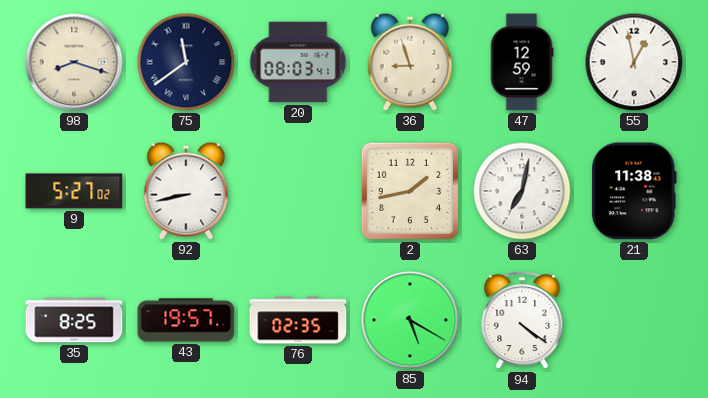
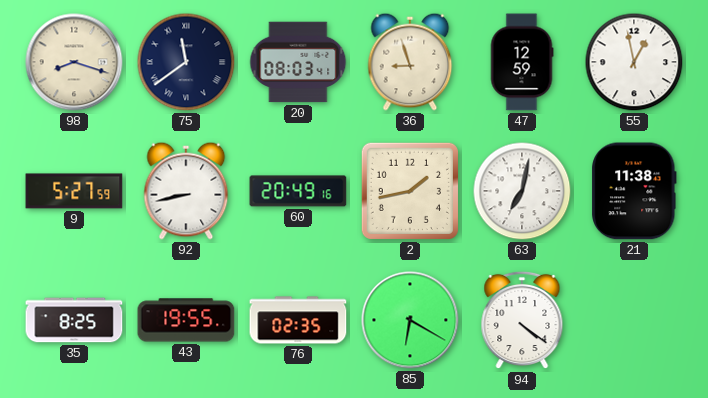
9: 5:27:02 -> 5:27:59 (74, 191)
60: none -> 20:49 (298, 191)
43: 19:57 -> 19:55 (186, 320)
85: 5:20 -> 6:20 (410, 320)
